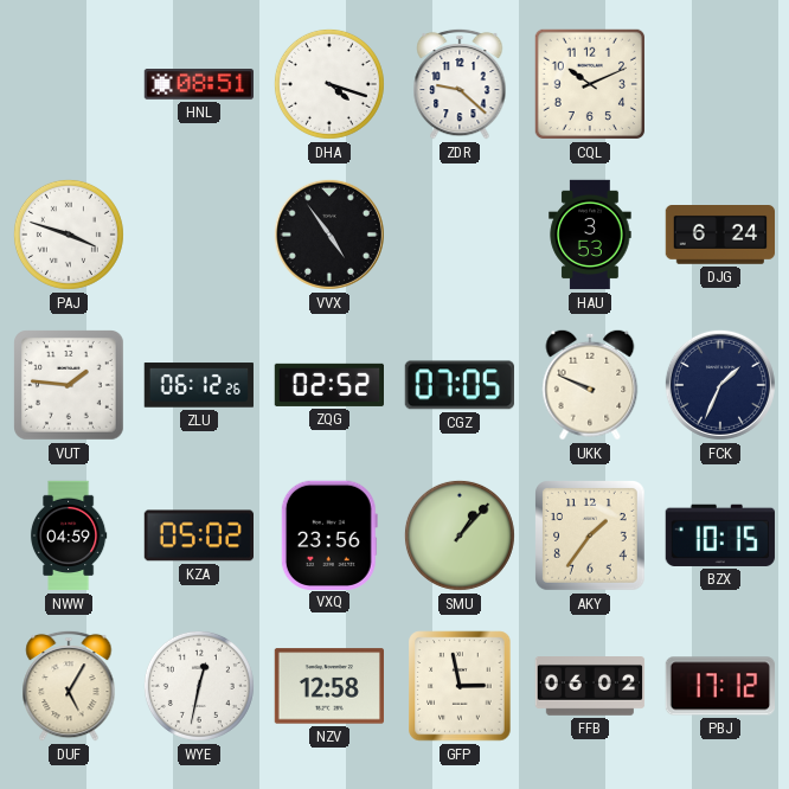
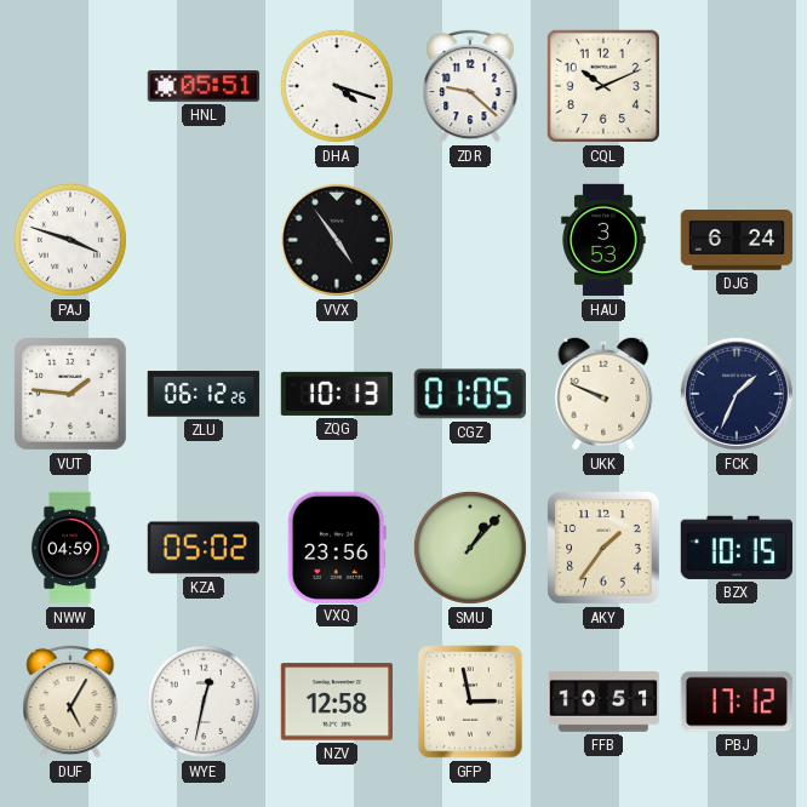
HNL: 08:51 -> 05:51 (204, 86)
ZQG: 02:52 -> 10:13 (336, 394)
CGZ: 07:05 -> 01:05 (470, 394)
FFB: 06:02 -> 10:51 (603, 703)
